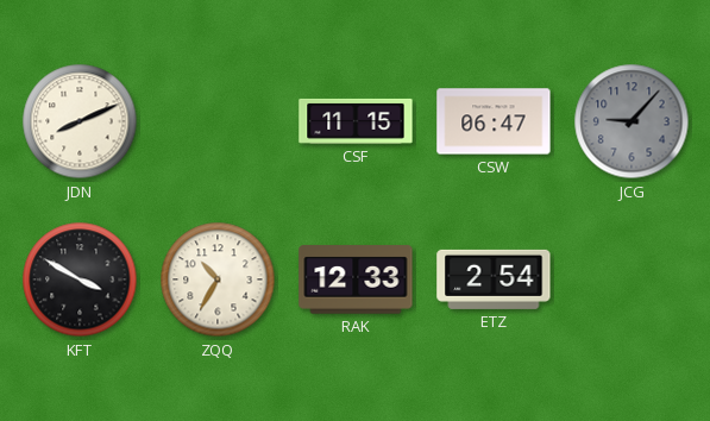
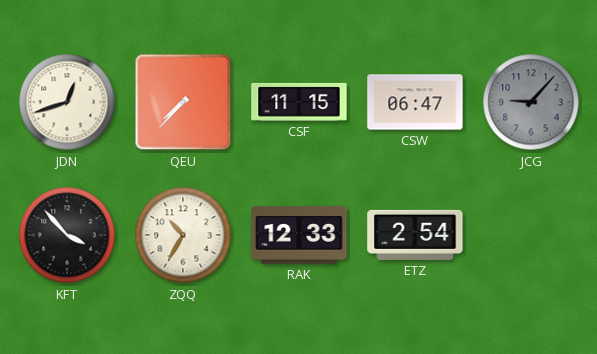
JDN: 8:11 -> 12:42 (67, 102)
QEU: none -> 7:37 (183, 102)
KFT: 3:50 -> 3:53 (67, 235)
